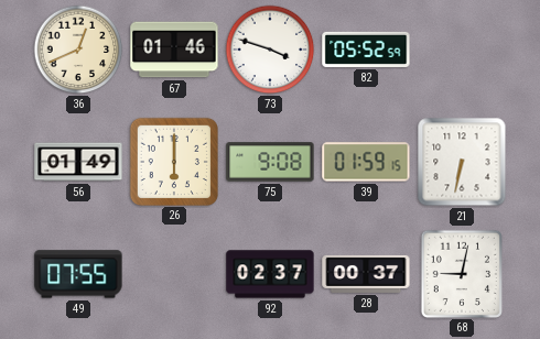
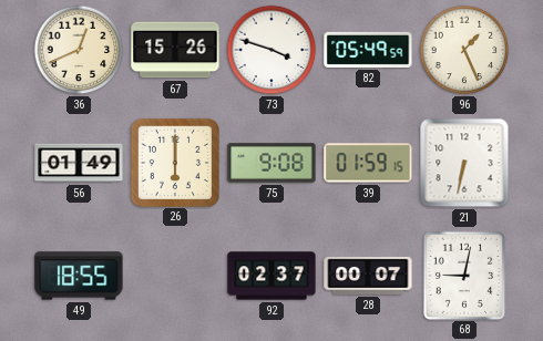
67: 01:46 -> 15:26 (175, 50)
82: 05:52 -> 05:49 (368, 50)
96: none -> 1:26 (464, 50)
49: 07:55 -> 18:55 (79, 276)
28: 00:37 -> 00:07 (368, 276)
